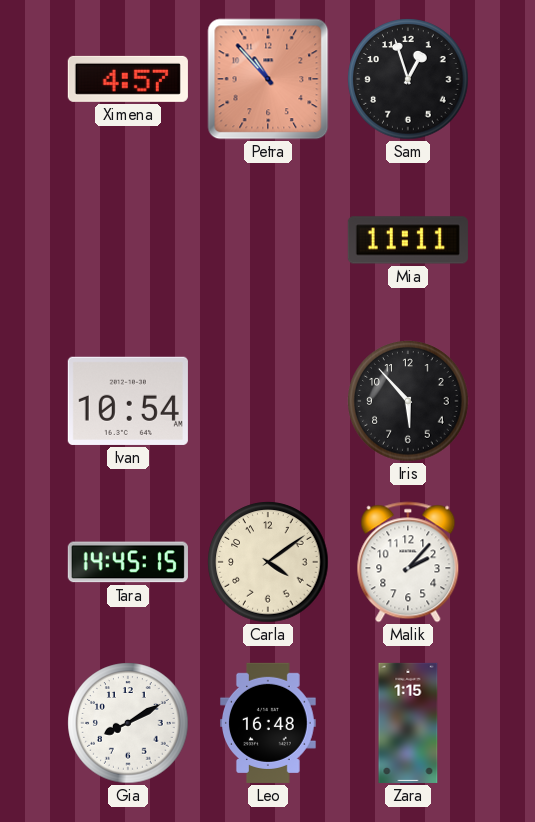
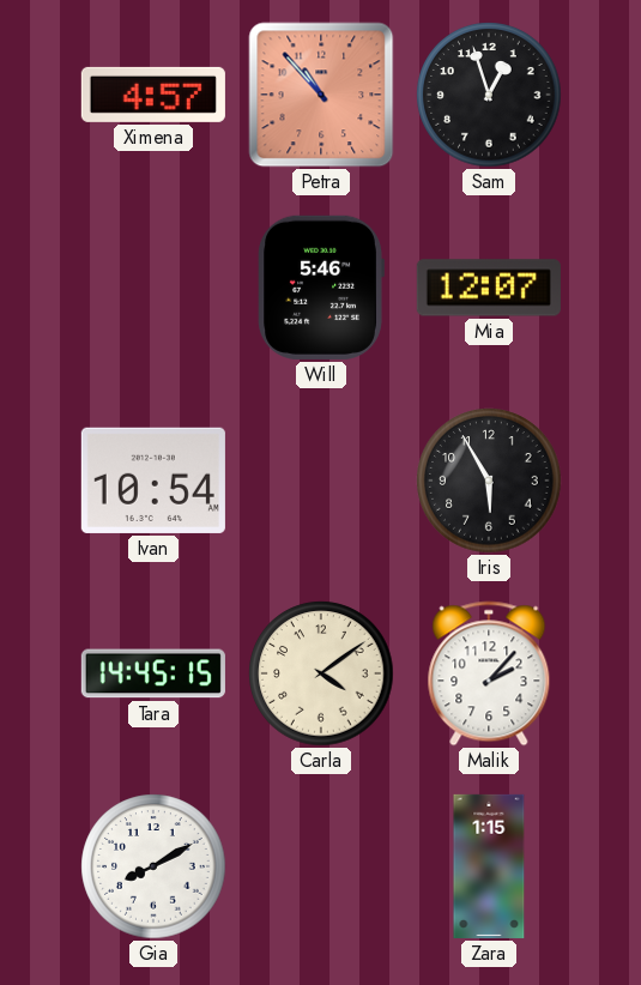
Will: none -> 5:46 (321, 288)
Mia: 11:11 -> 12:07 (489, 288)
Iris: 5:53 -> 5:55 (489, 481)
Leo: 16:48 -> none (269, 723)
